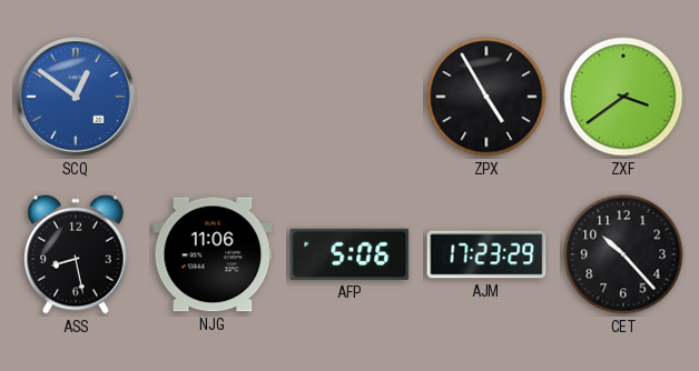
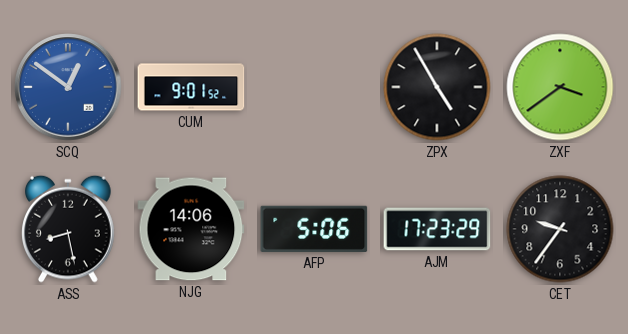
CUM: none -> 9:01 (191, 87)
NJG: 11:06 -> 14:06 (191, 229)
CET: 10:23 -> 9:36 (560, 229)
